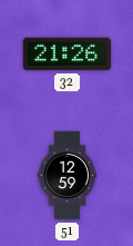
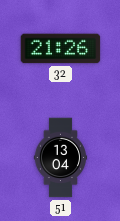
51: 12:59 -> 13:04 (61, 158)
